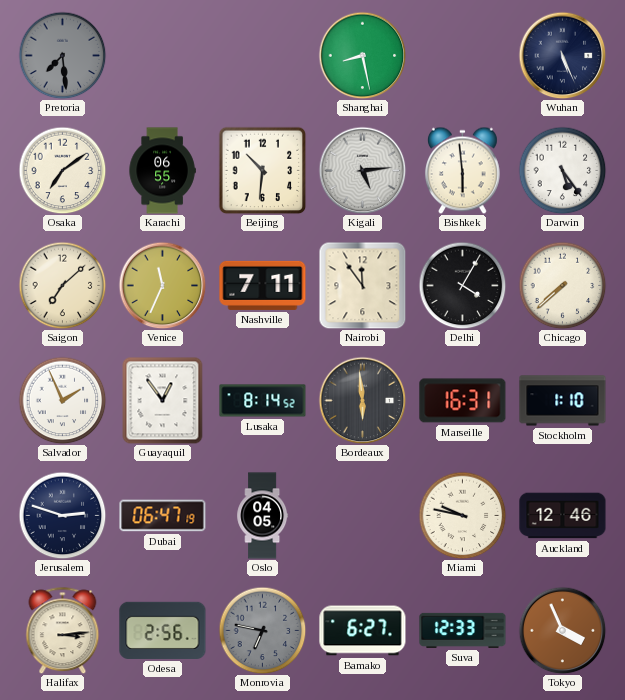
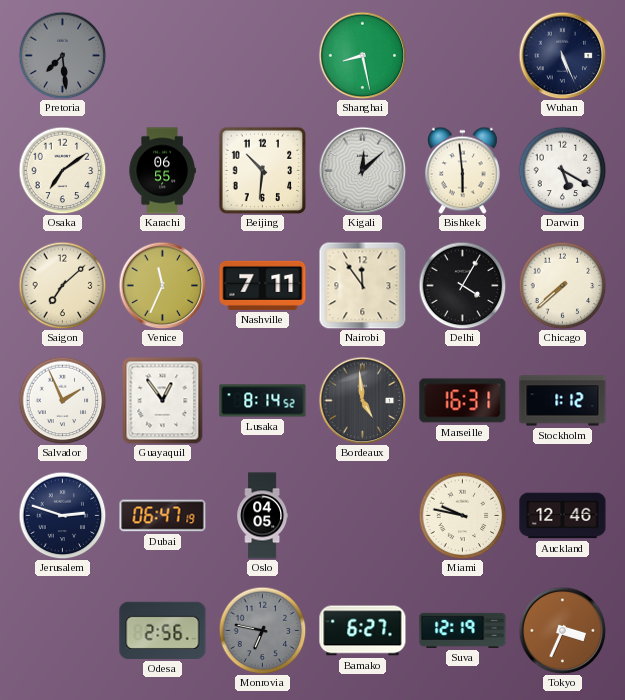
Kigali: 5:14 -> 12:08 (362, 170)
Darwin: 5:24 -> 5:20 (562, 170)
Bordeaux: 5:59 -> 4:59 (362, 400)
Stockholm: 1:10 -> 1:12 (563, 401)
Halifax: 3:14 -> none (63, 630)
Suva: 12:33 -> 12:19 (463, 630)
Tokyo: 3:56 -> 3:34 (562, 630)
